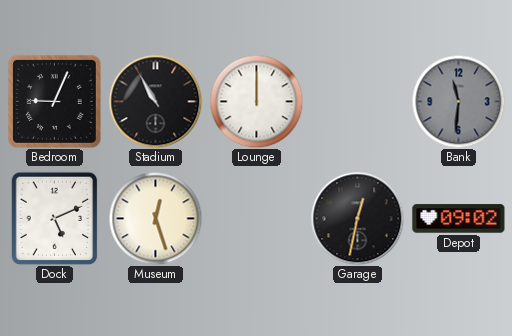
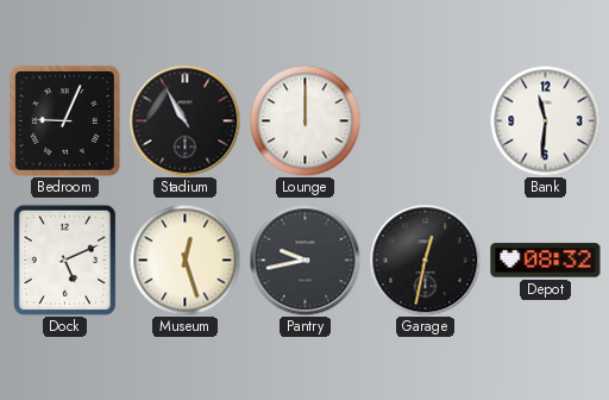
Bank dial: grey -> white (545, 120)
Pantry: none -> 9:43 (304, 260)
Depot: 09:02 -> 08:32 (546, 261)
